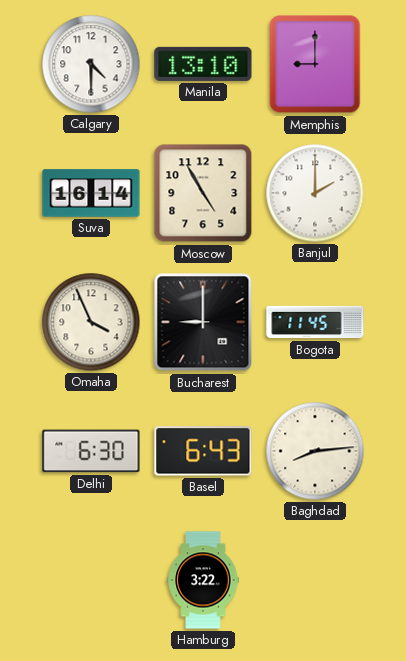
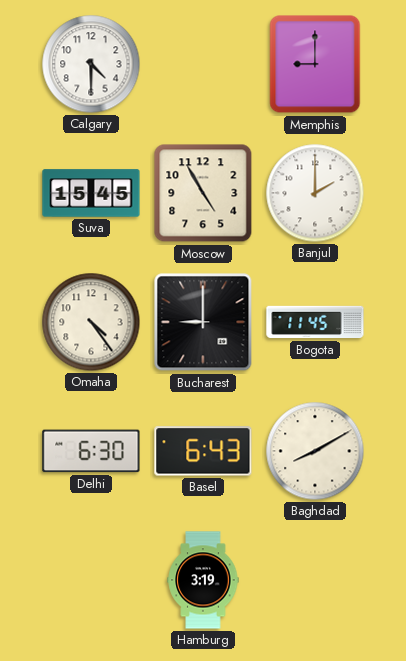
Manila: 13:10 -> none (203, 64)
Suva: 16:14 -> 15:45 (91, 193)
Omaha: 3:56 -> 4:24 (91, 322)
Baghdad: 8:14 -> 8:10 (315, 451)
Hamburg: 3:22 -> 3:19 (203, 580)
